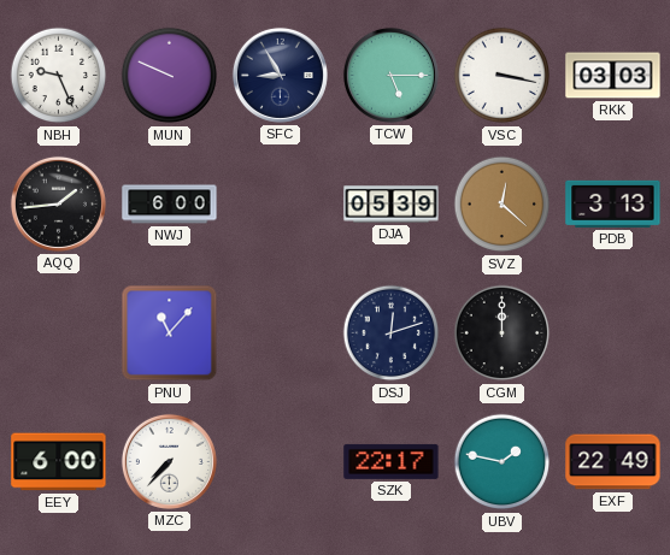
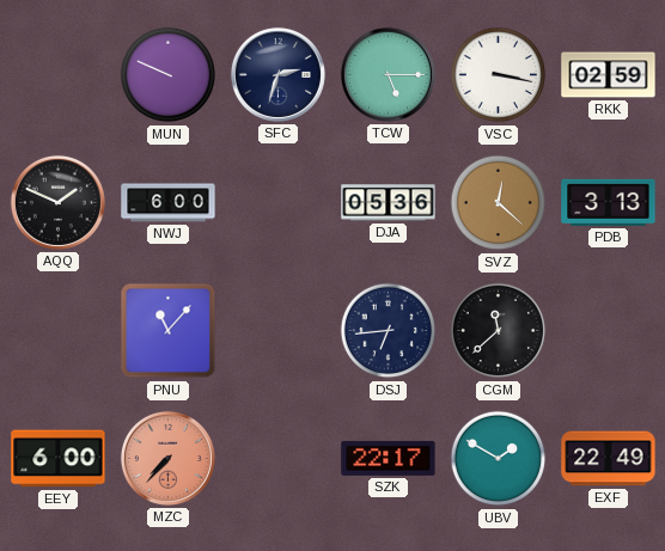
NBH: 9:26 -> none (59, 76)
SFC: 8:55 -> 2:33 (277, 74)
RKK: 03:03 -> 02:59 (609, 75)
AQQ: 1:44 -> 1:49 (57, 202)
DJA: 05:39 -> 05:36 (389, 203)
DSJ: 12:12 -> 6:44 (389, 331)
CGM: 12:00 -> 11:38 (499, 331)
MZC dial: white -> salmon (167, 458)
UBV: 1:47 -> 1:50 (499, 459)
